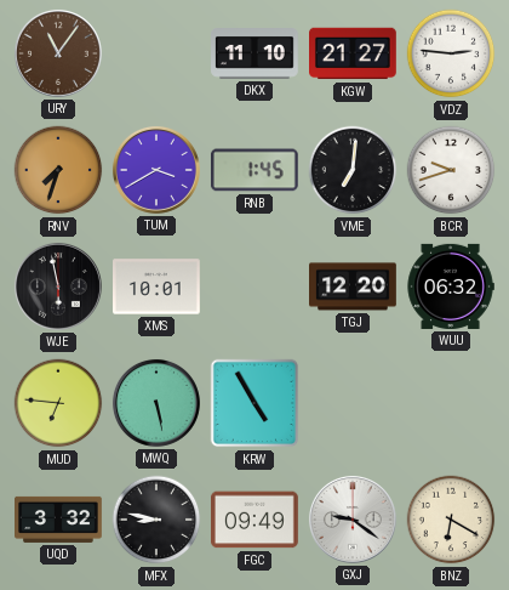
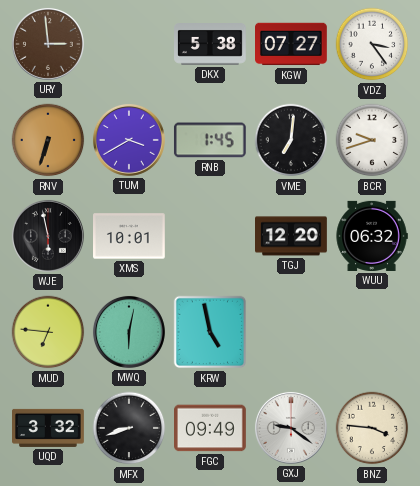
URY: 11:06 -> 2:59 (48, 44)
DKX: 11:10 -> 5:38 (211, 45)
KGW: 21:27 -> 07:27 (292, 44)
VDZ: 2:46 -> 3:24 (372, 44)
RNV: 7:33 -> 6:33 (48, 140)
MWQ: 5:28 -> 6:02 (129, 332)
KRW: 4:55 -> 4:58 (210, 332)
MFX: 8:47 -> 8:42 (129, 428)
BNZ: 6:20 -> 3:46 (372, 428)
